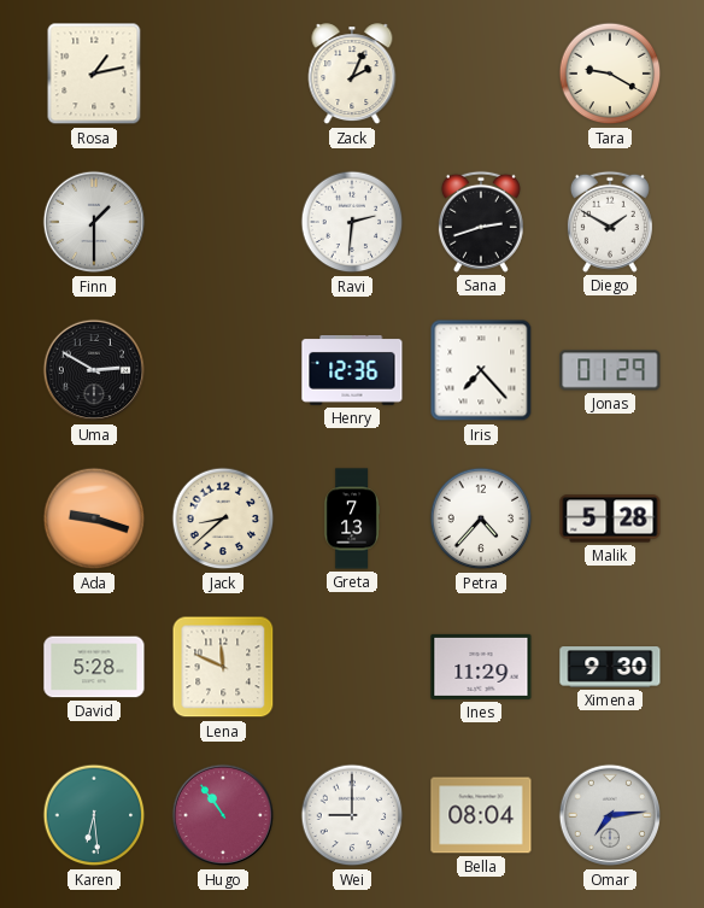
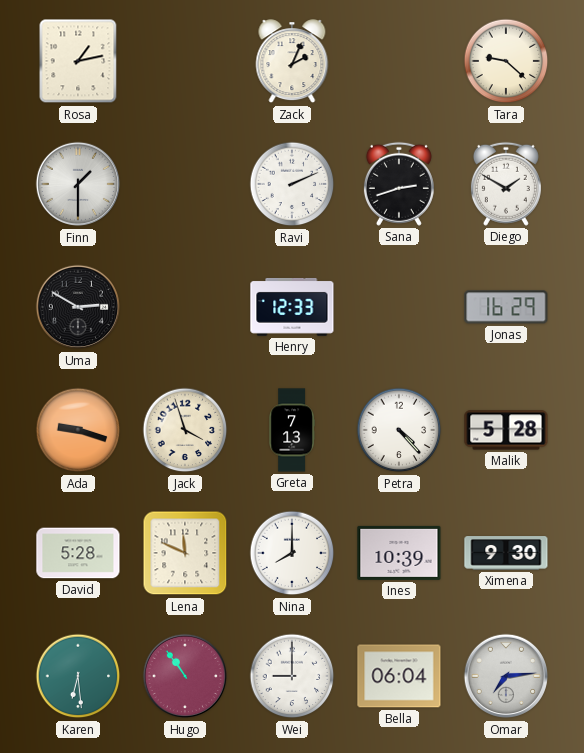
Tara: 9:20 -> 9:22 (506, 61)
Ravi: 2:31 -> 2:11 (292, 184)
Henry: 12:36 -> 12:33 (292, 307)
Iris: 7:23 -> none (481, 370)
Jonas: 01:29 -> 16:29 (506, 307)
Jack: 8:38 -> 3:57 (185, 430)
Petra: 4:37 -> 4:23 (399, 430)
Nina: none -> 8:00 (292, 553)
Ines: 11:29 -> 10:39 (399, 553)
Bella: 08:04 -> 06:04 (399, 676)
